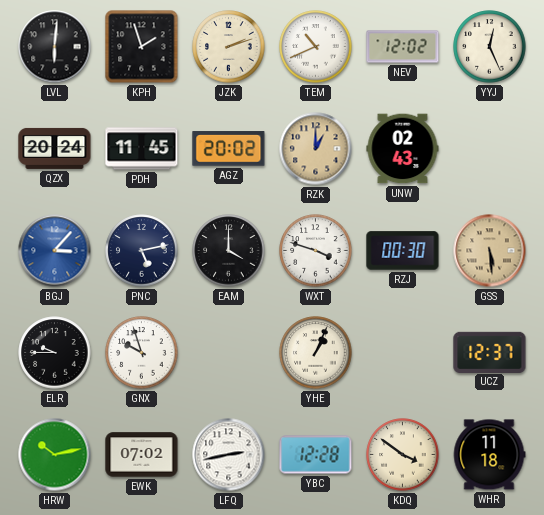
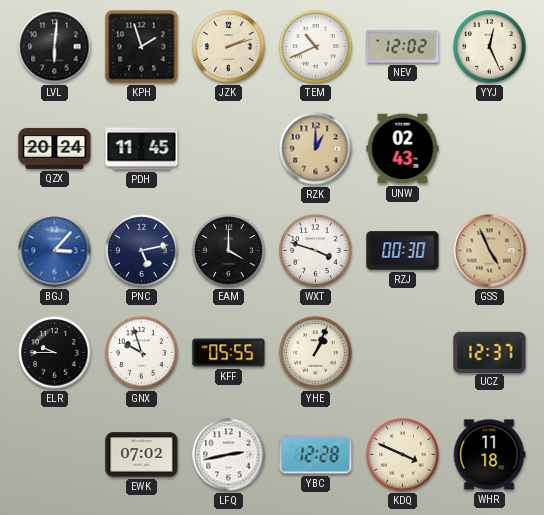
AGZ: 20:02 -> none (229, 149)
GSS: 5:29 -> 4:56 (490, 251)
KFF: none -> 05:55 (229, 353)
HRW: 10:13 -> none (55, 455)
KDQ: 3:51 -> 3:49 (403, 455)
